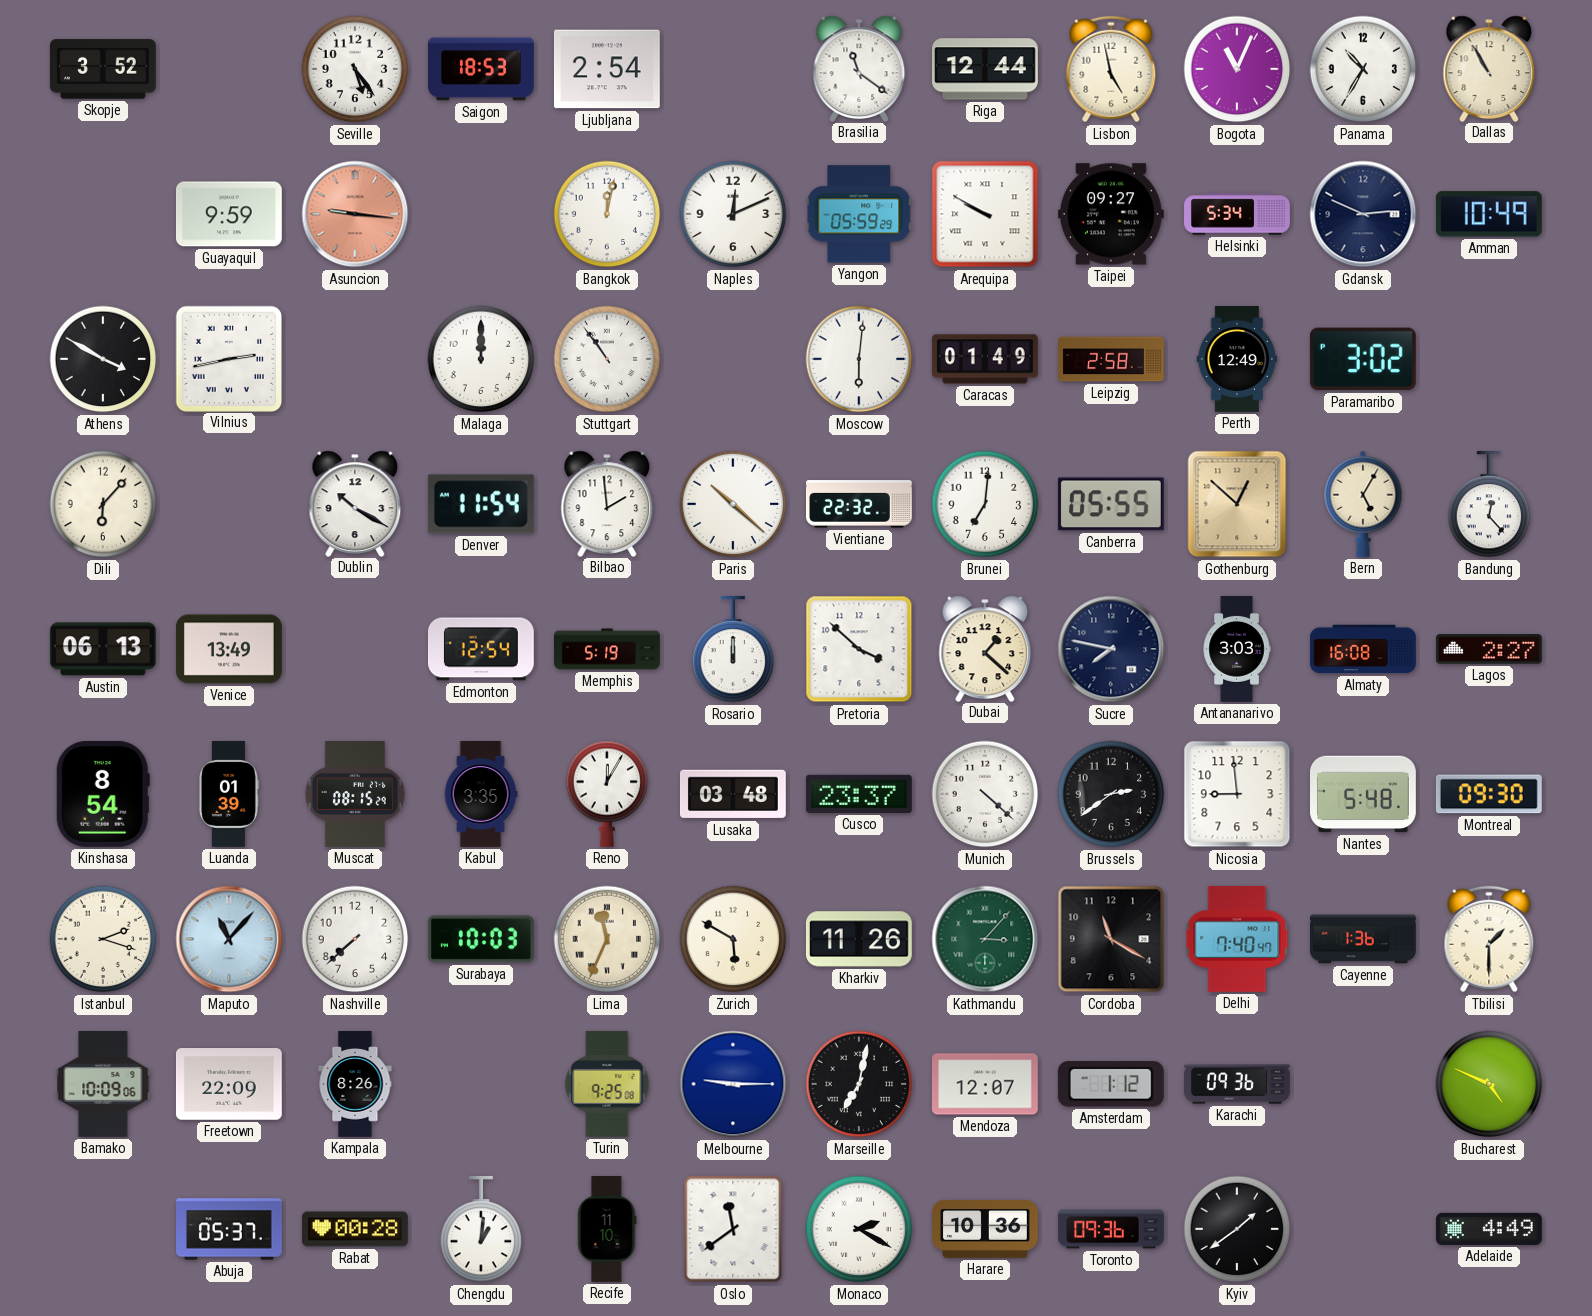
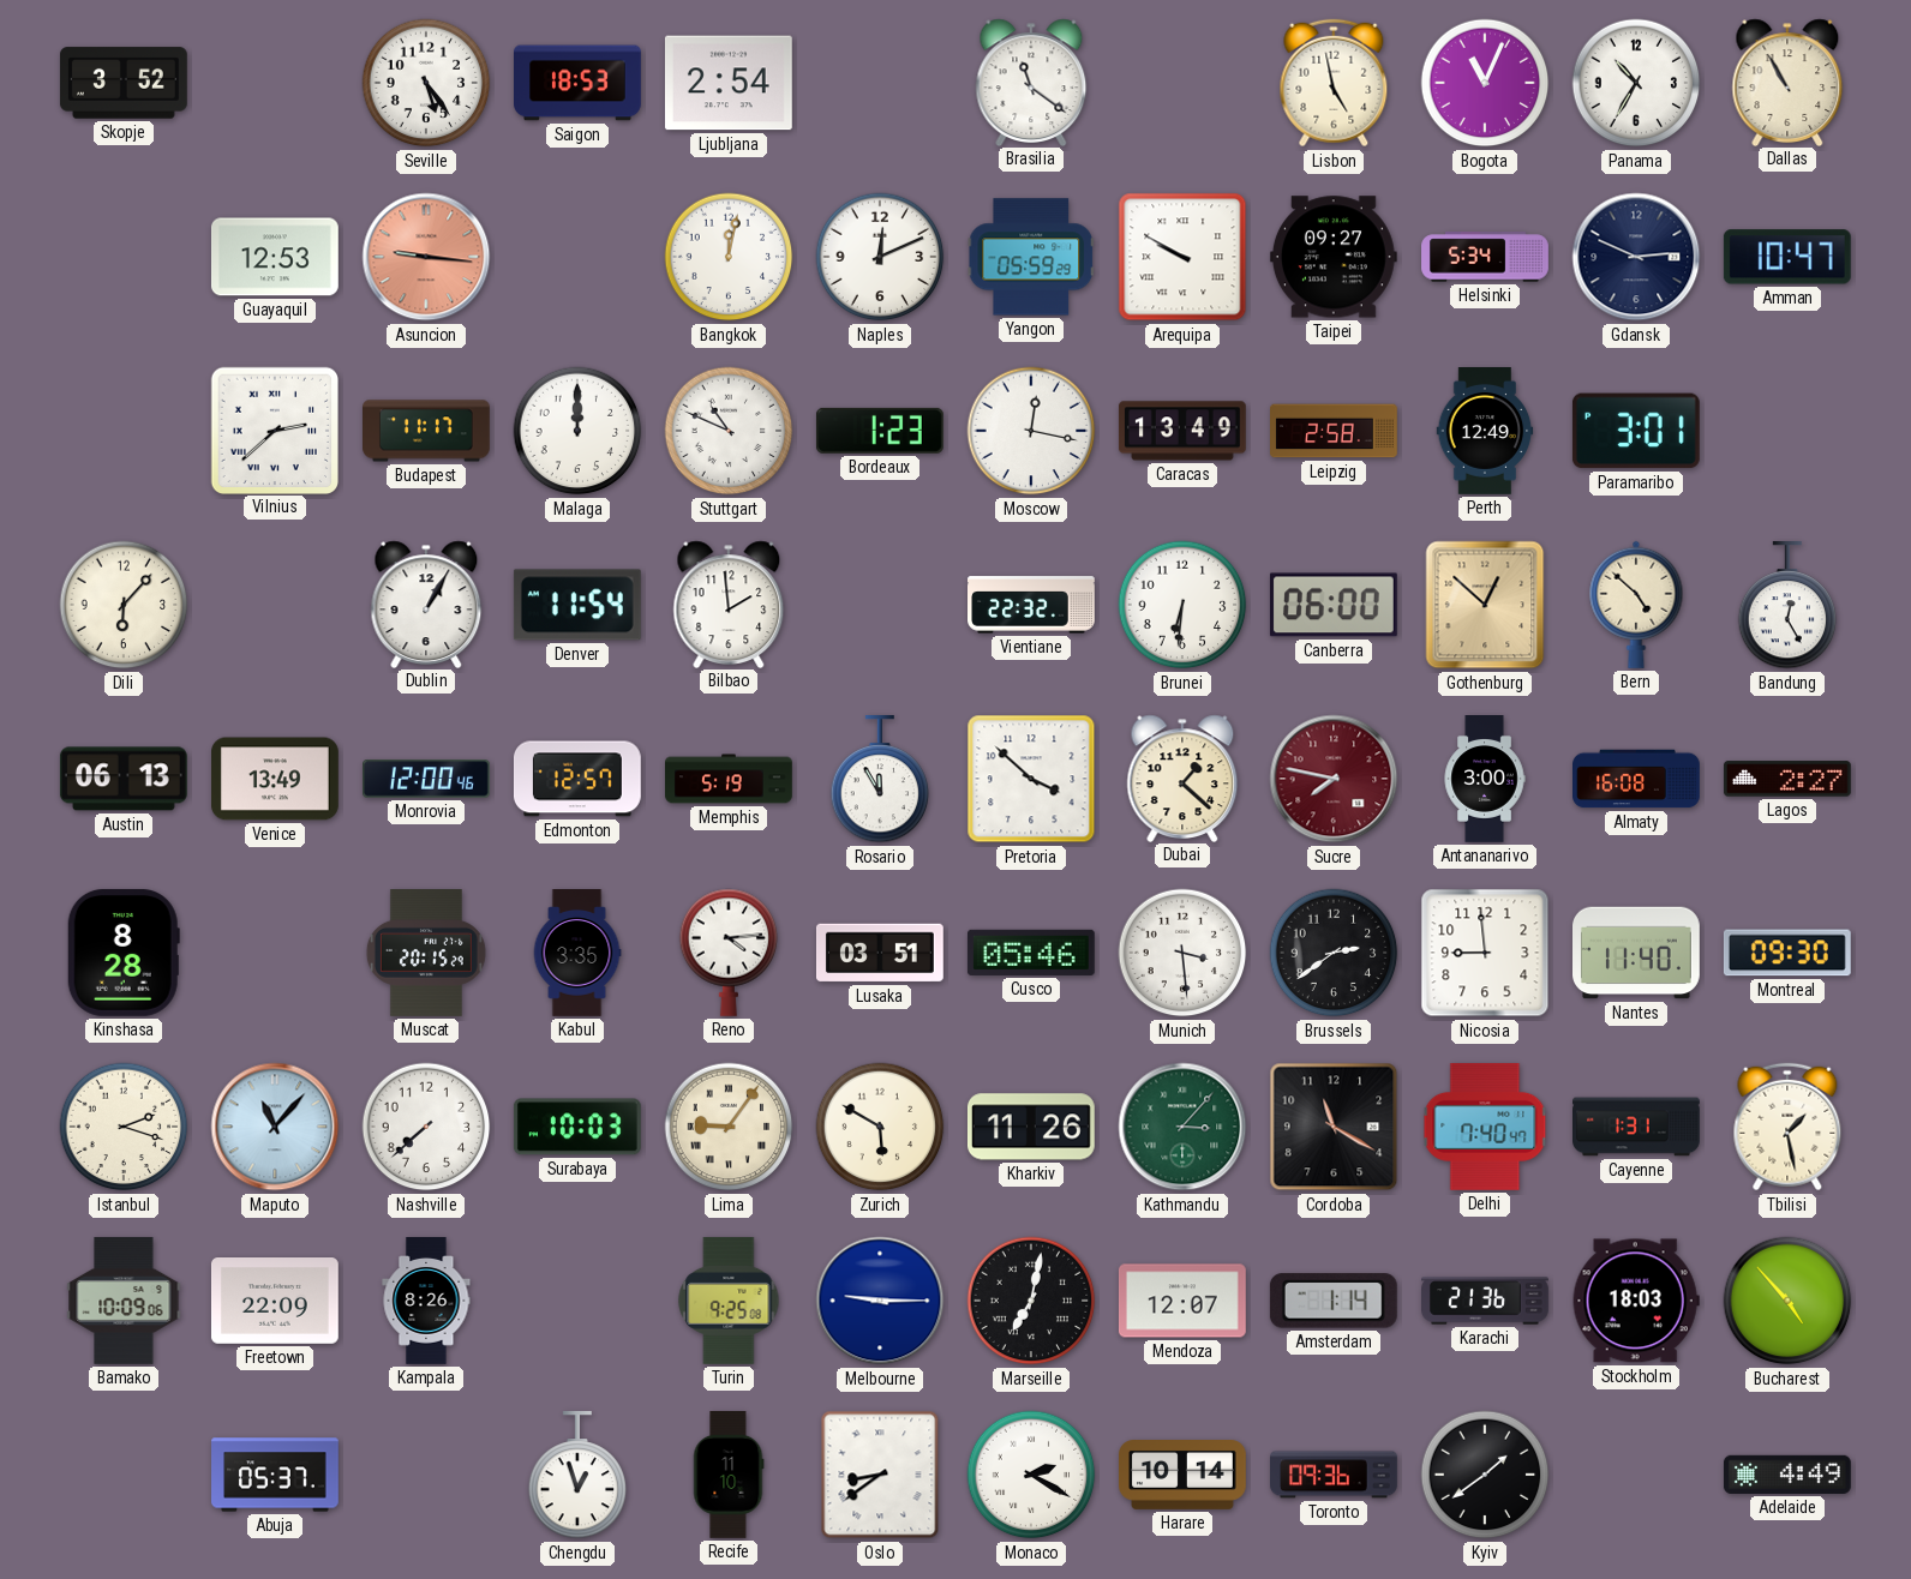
Riga: 12:44 -> none (986, 69)
Guayaquil: 9:59 -> 12:53 (275, 257)
Amman: 10:49 -> 10:47 (1787, 257)
Athens: 3:50 -> none (103, 359)
Vilnius: 2:43 -> 2:38 (274, 430)
Budapest: none -> 11:17 (427, 431)
Stuttgart: 10:54 -> 10:49 (729, 431)
Bordeaux: none -> 1:23 (880, 431)
Moscow: 6:01 -> 12:17 (1031, 431)
Caracas: 01:49 -> 13:49 (1182, 431)
Paramaribo: 3:02 -> 3:01 (1636, 431)
Dublin: 10:20 -> 1:05 (426, 604)
Paris: 10:22 -> none (733, 504)
Brunei: 7:01 -> 6:31 (1182, 605)
Canberra: 05:55 -> 06:00 (1334, 605)
Bern: 5:05 -> 4:52 (1636, 605)
Bandung: 12:23 -> 12:25 (1787, 605)
Monrovia: none -> 12:00 (427, 779)
Edmonton: 12:54 -> 12:57 (577, 779)
Rosario: 12:00 -> 11:55 (880, 779)
Sucre dial: navy -> burgundy (1334, 779)
Antananarivo: 3:03 -> 3:00 (1485, 780)
Kinshasa: 8:54 -> 8:28 (124, 953)
Luanda: 01:39 -> none (229, 795)
Muscat: 08:15 -> 20:15 (426, 954)
Reno: 12:05 -> 4:14 (729, 953)
Lusaka: 03:48 -> 03:51 (880, 953)
Cusco: 23:37 -> 05:46 (1031, 953)
Munich: 4:22 -> 3:29 (1182, 953)
Nantes: 5:48 -> 11:40 (1637, 953)
Lima: 11:34 -> 9:06 (729, 1127)
Cayenne: 1:36 -> 1:31 (1637, 1127)
Tbilisi: 1:30 -> 1:28 (1787, 1127)
Amsterdam: 1:12 -> 1:14 (1334, 1301)
Karachi: 09:36 -> 21:36 (1486, 1301)
Stockholm: none -> 18:03 (1636, 1301)
Bucharest: 4:49 -> 4:53 (1787, 1301)
Rabat: 00:28 -> none (356, 1229)
Chengdu: 1:01 -> 12:57 (577, 1475)
Oslo: 11:39 -> 8:39 (880, 1475)
Harare: 10:36 -> 10:14 (1184, 1476)
